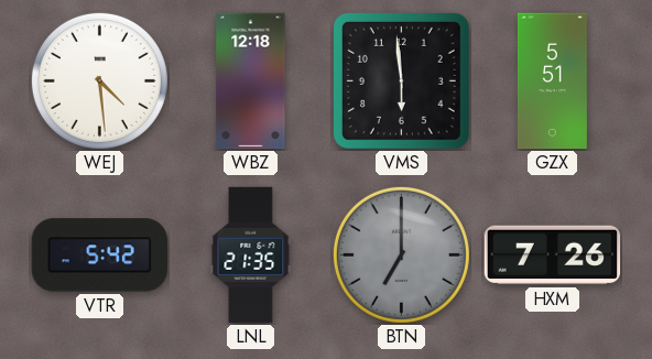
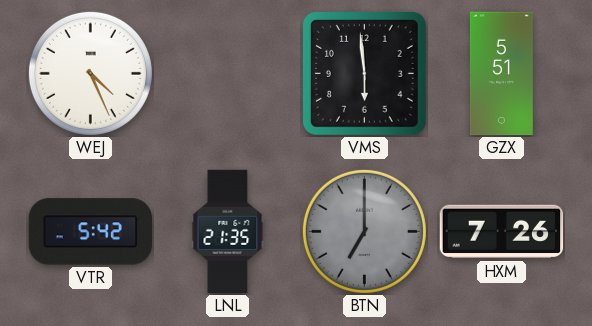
WEJ: 4:29 -> 4:26 (90, 73)
WBZ: 12:18 -> none (251, 81)
